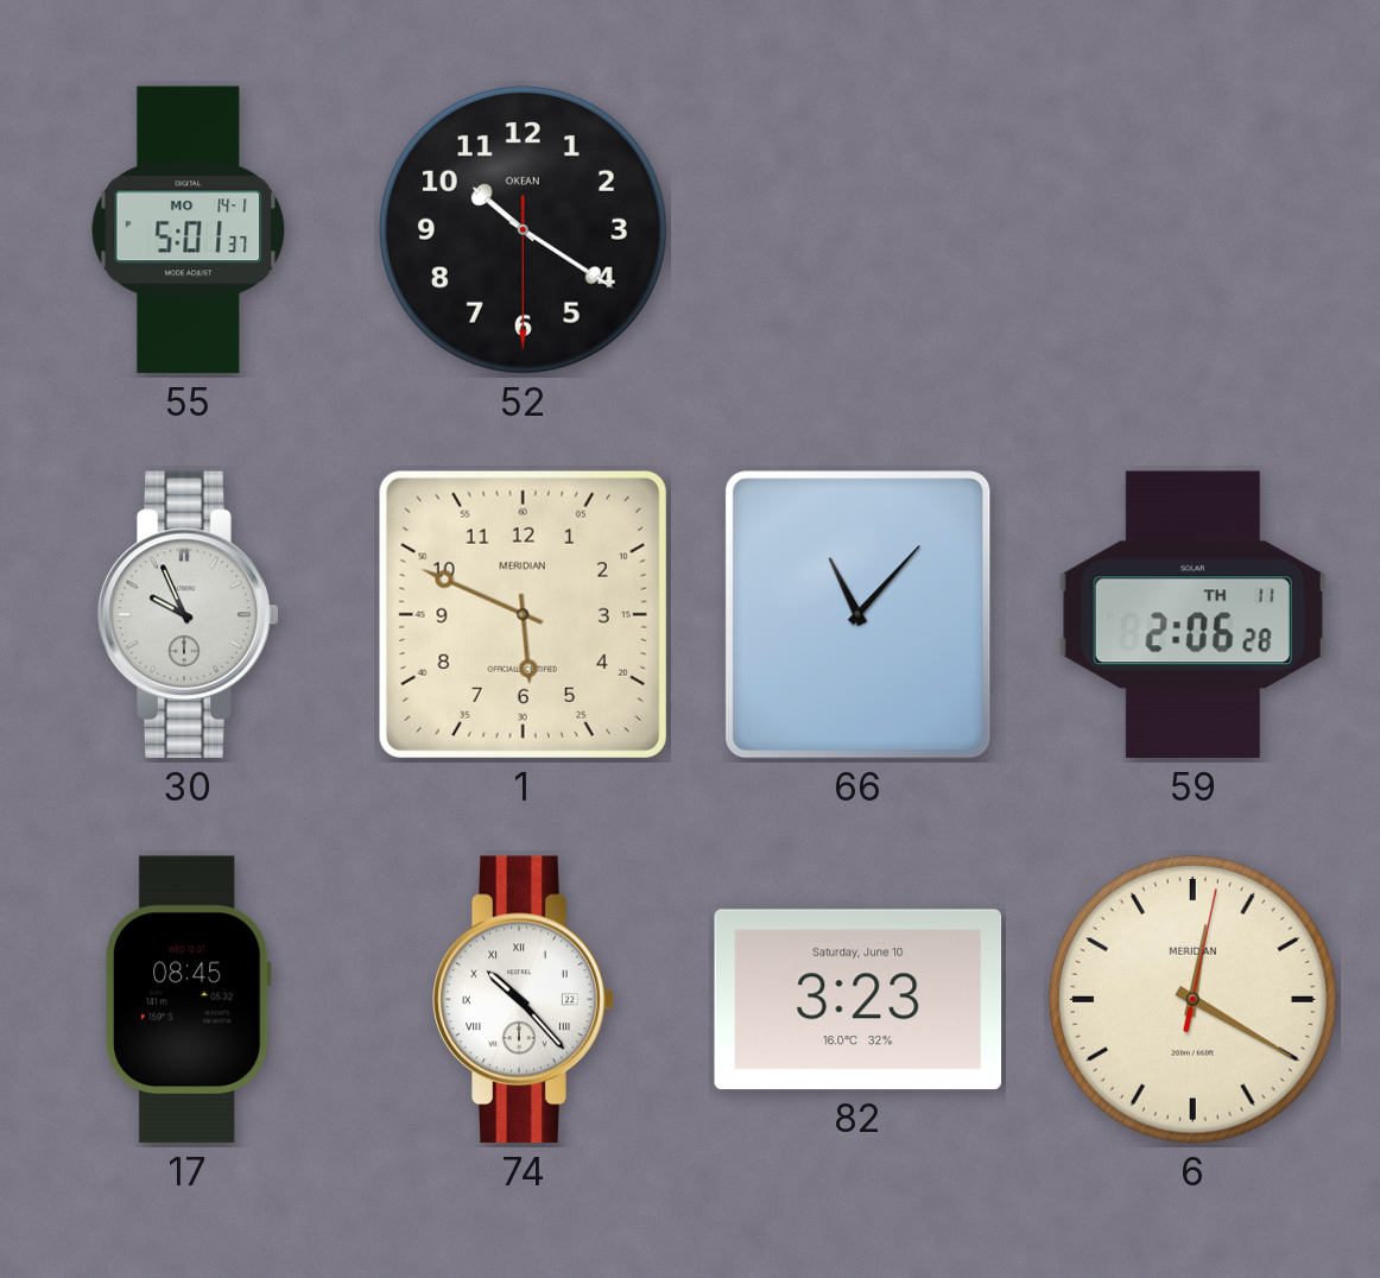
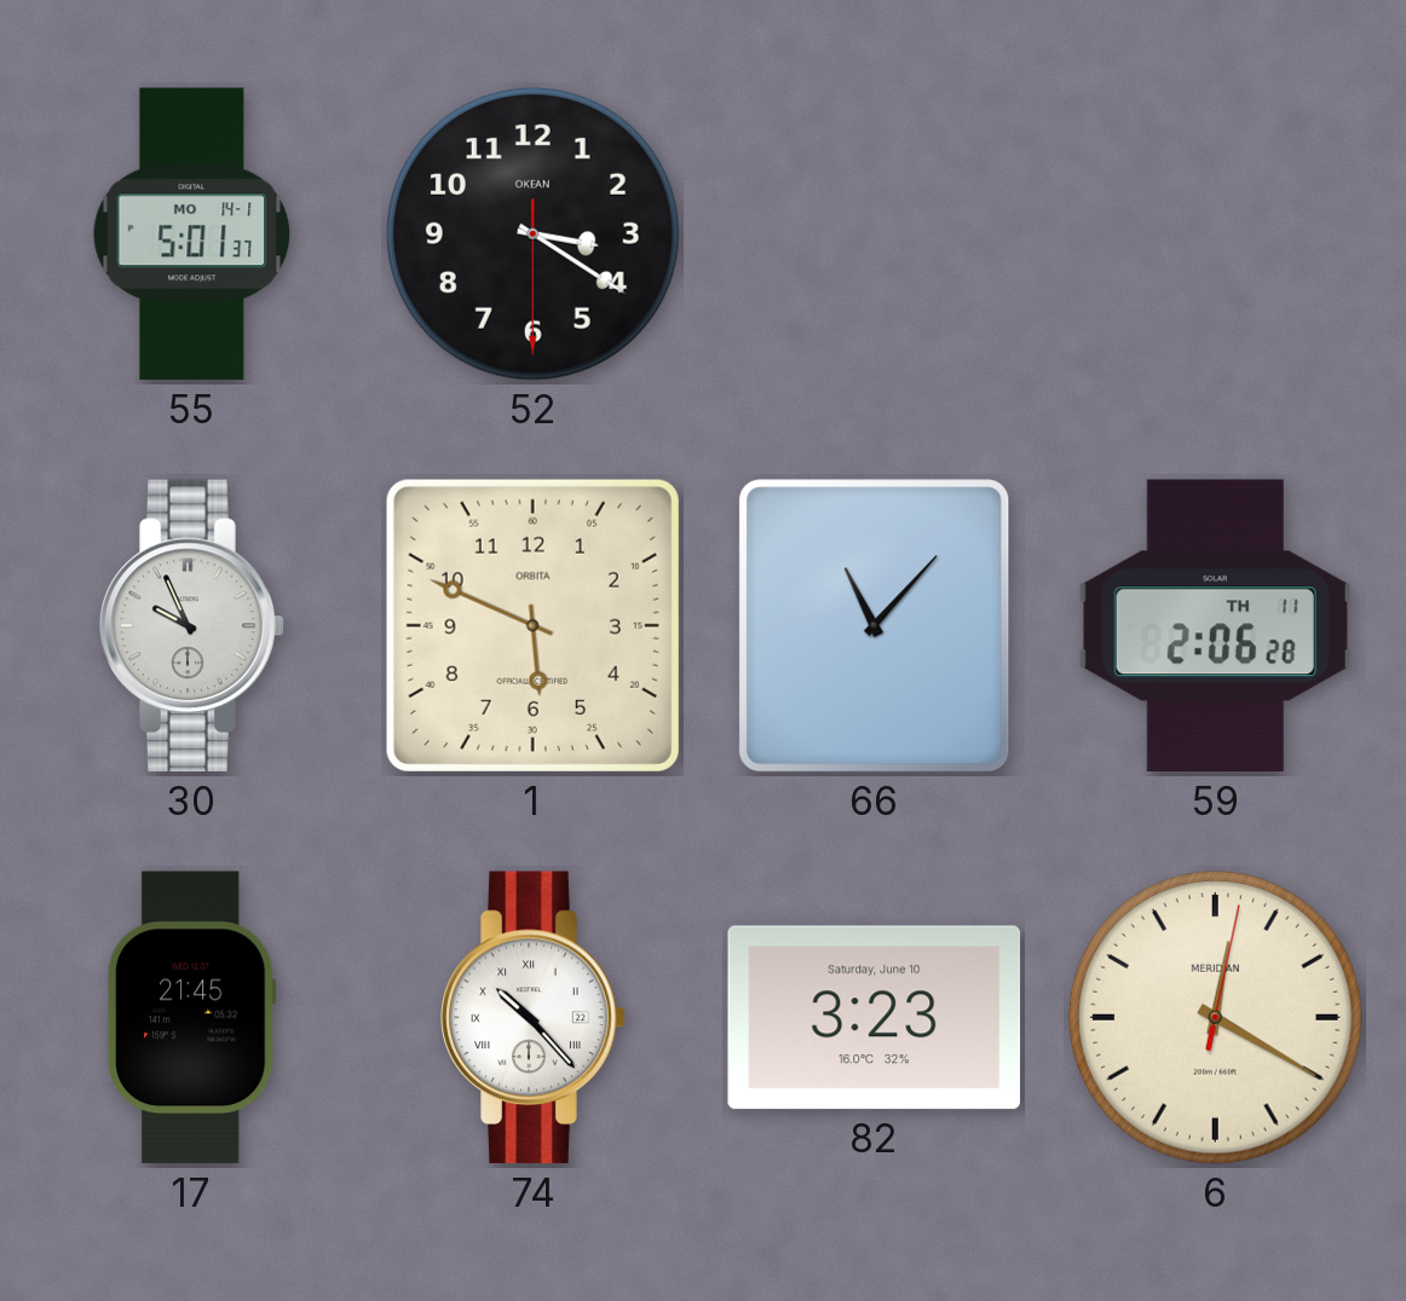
52: 10:20 -> 3:20 (532, 233)
1 brand: MERIDIAN -> ORBITA (532, 625)
17: 08:45 -> 21:45 (191, 1018)
